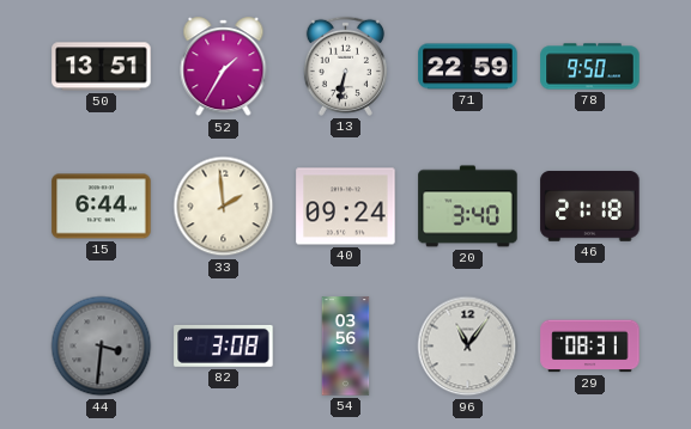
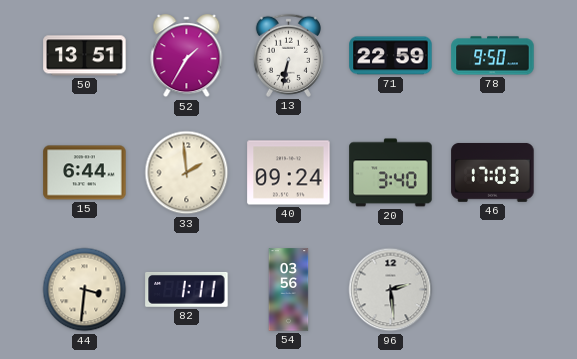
46: 21:18 -> 17:03 (493, 173)
44 dial: grey -> cream (85, 290)
82: 3:08 -> 1:11 (187, 289)
96: 11:06 -> 2:29 (391, 290)
29: 08:31 -> none (590, 347)
